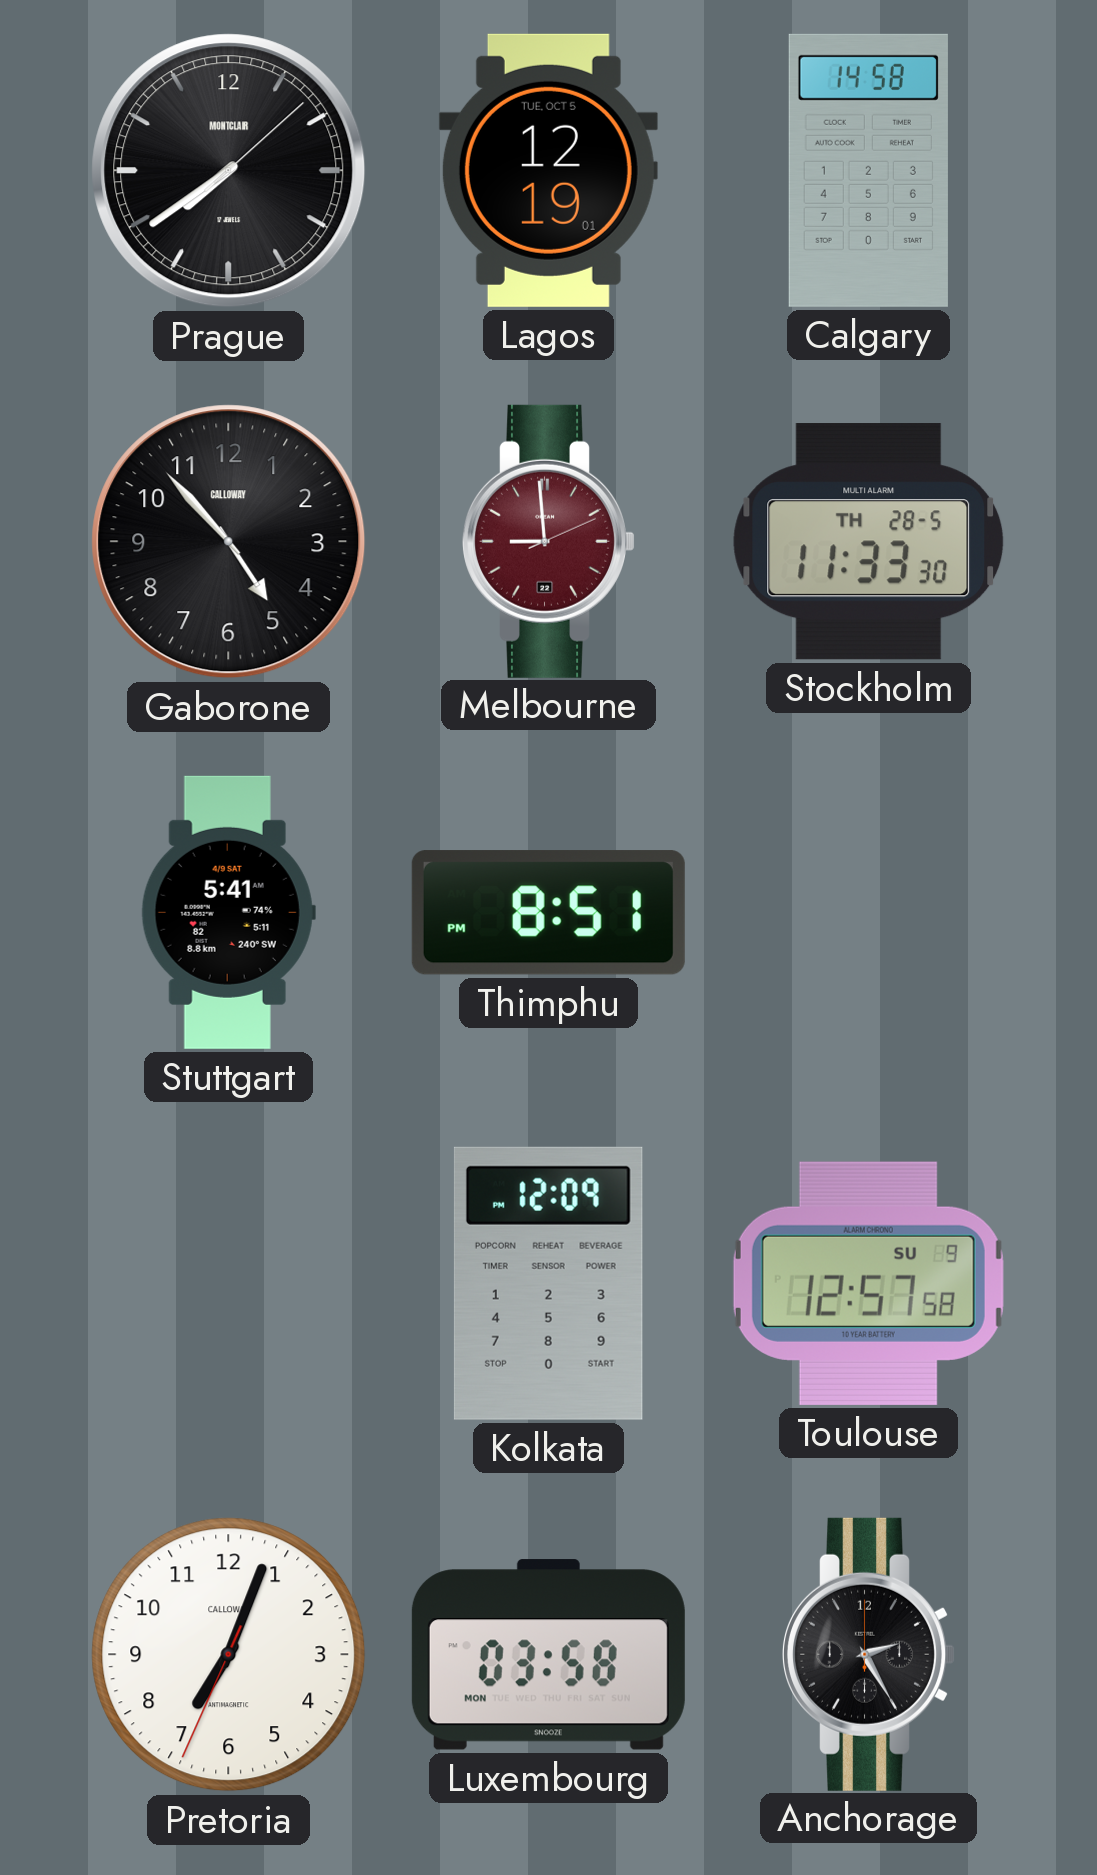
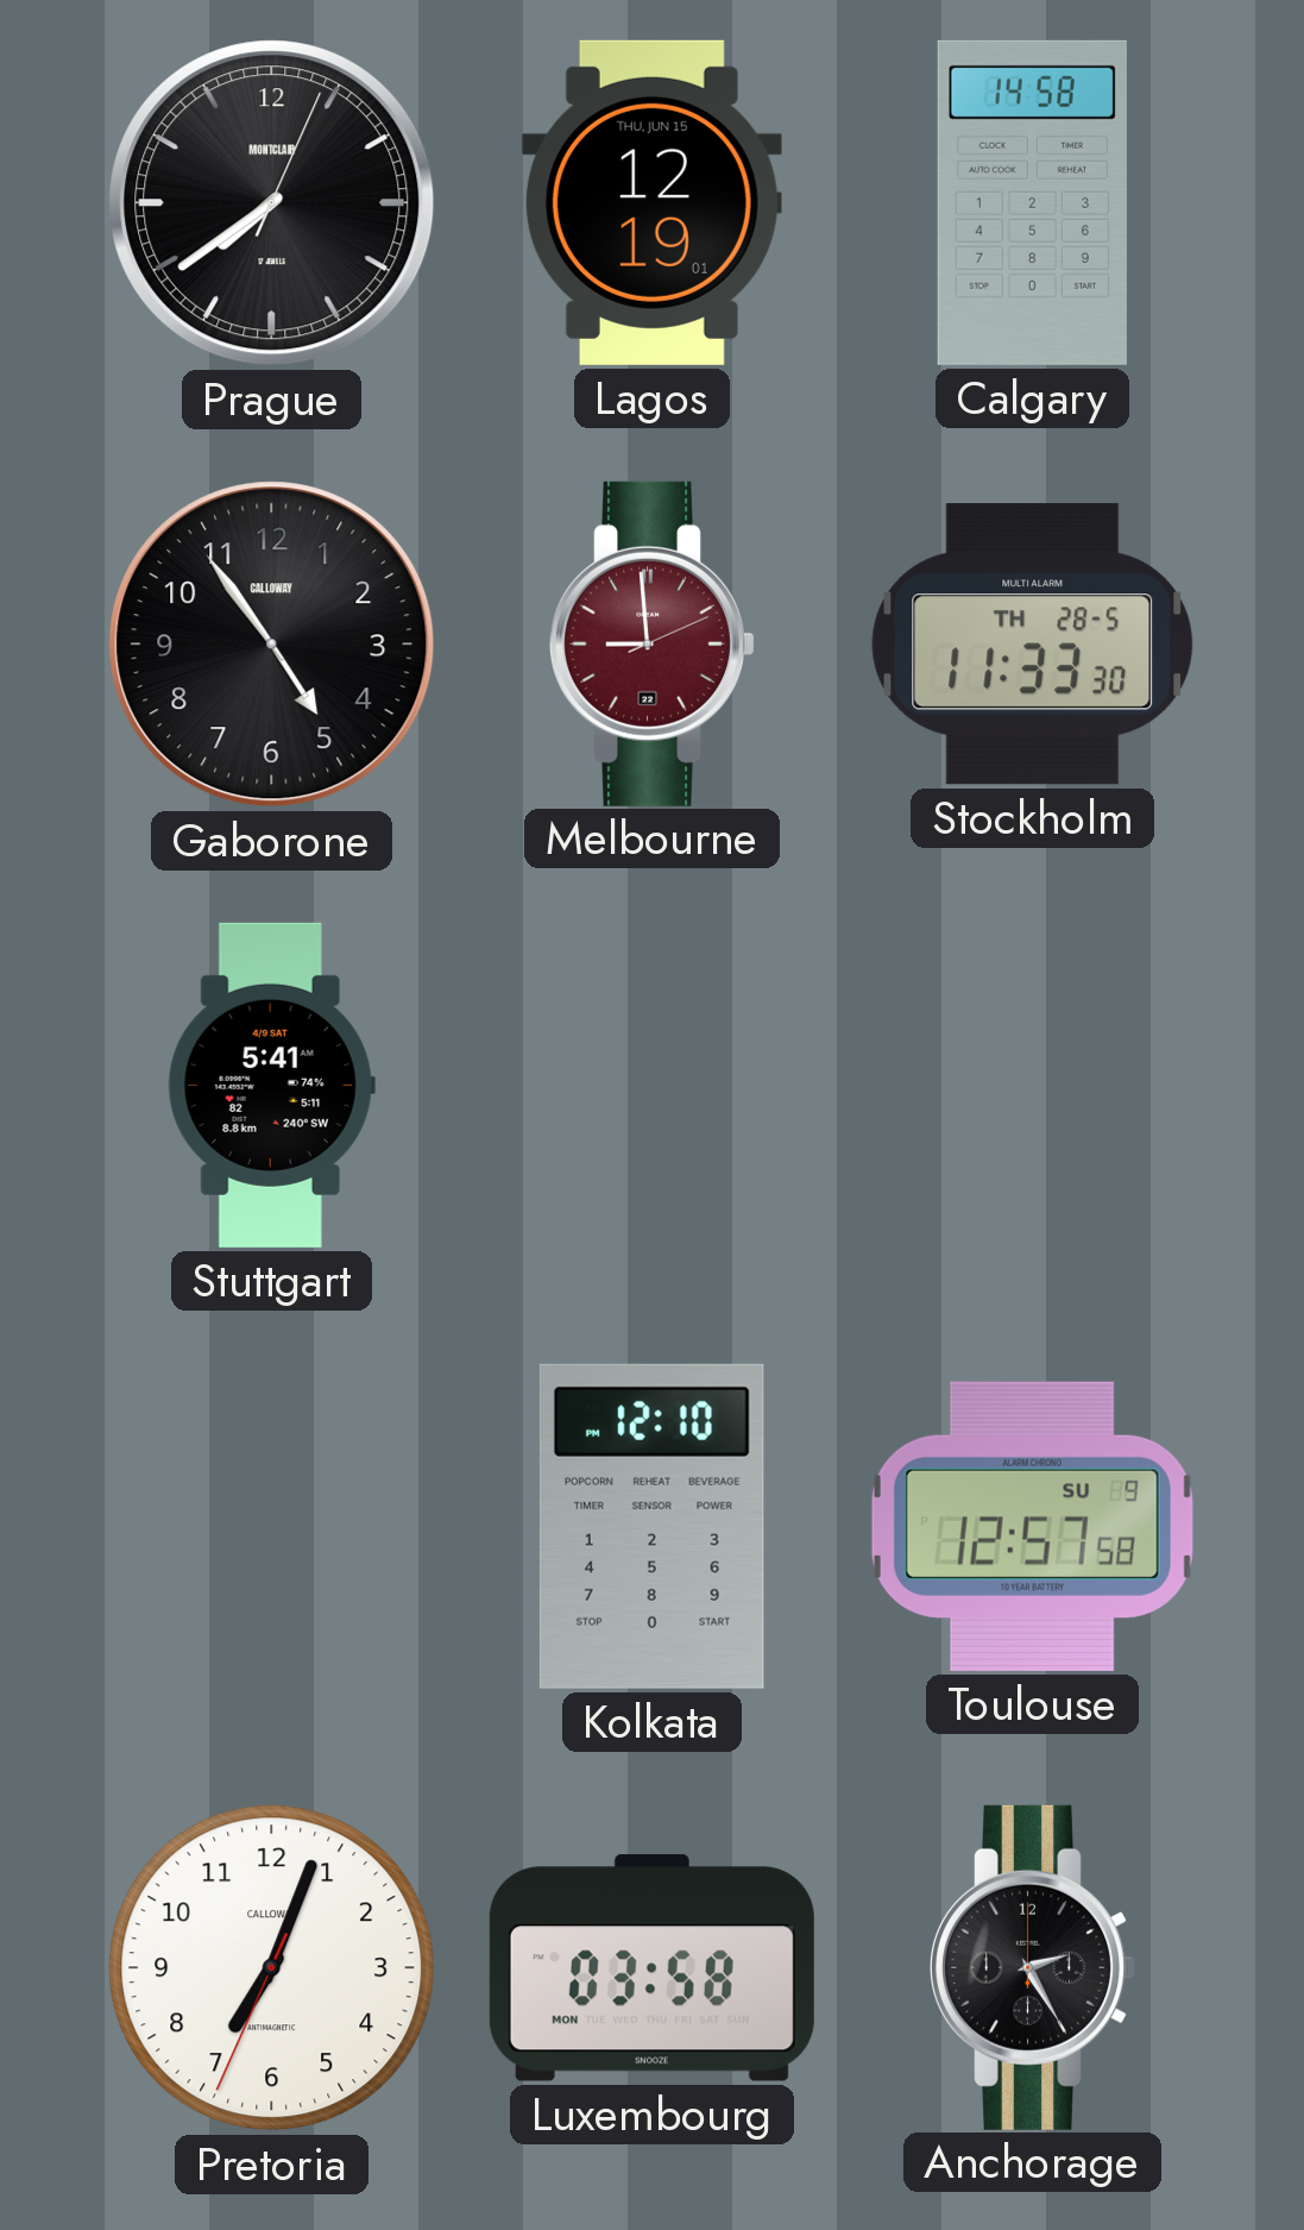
Prague: 7:39:08 -> 7:39:04 (272, 203)
Lagos date: TUE, OCT 5 -> THU, JUN 15 (651, 202)
Gaborone: 4:53 -> 4:54 (272, 645)
Thimphu: 8:51 -> none (548, 913)
Kolkata: 12:09 -> 12:10 (651, 1526)
